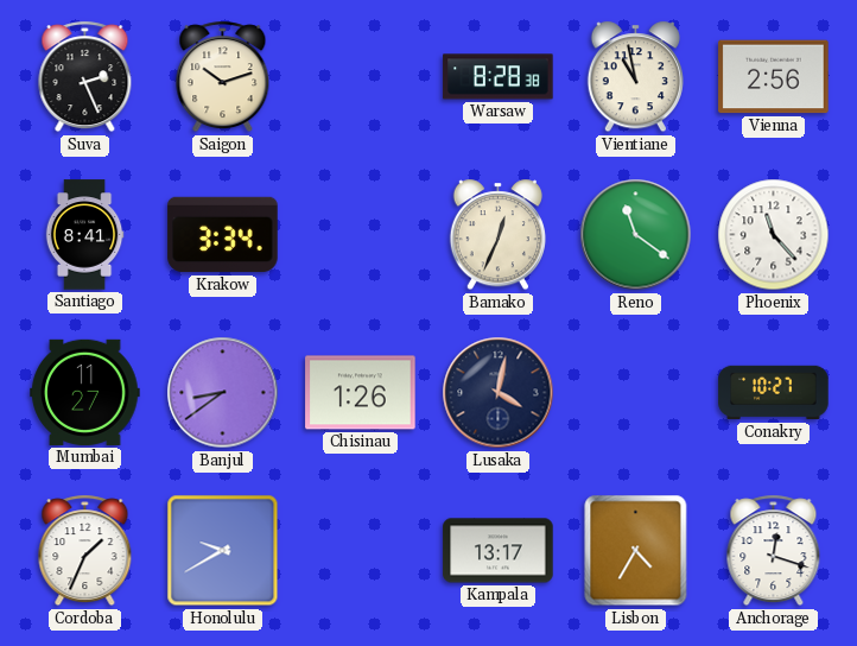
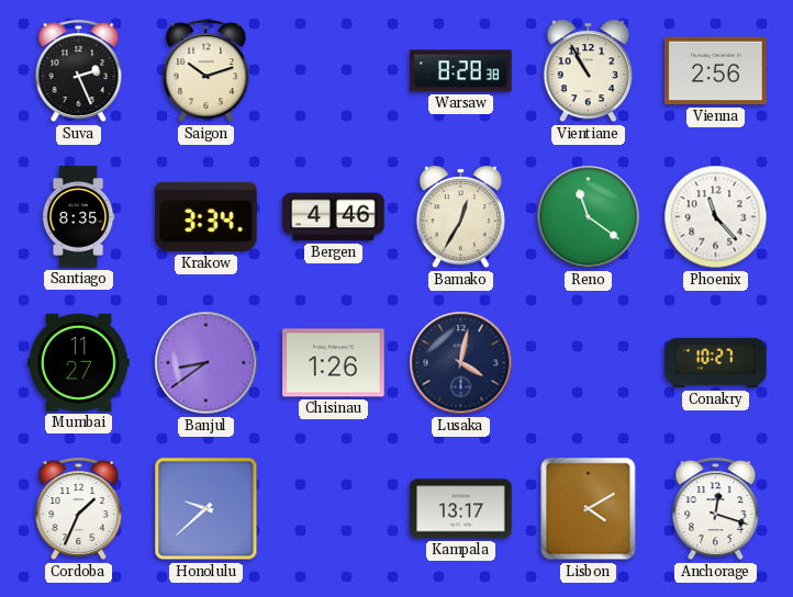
Vientiane: 10:58 -> 10:55 (588, 71)
Santiago: 8:41 -> 8:35 (78, 217)
Bergen: none -> 4:46 (334, 217)
Bamako: 12:34 -> 12:35 (460, 217)
Honolulu: 9:40 -> 9:38 (206, 509)
Lisbon: 4:35 -> 4:10 (589, 509)
